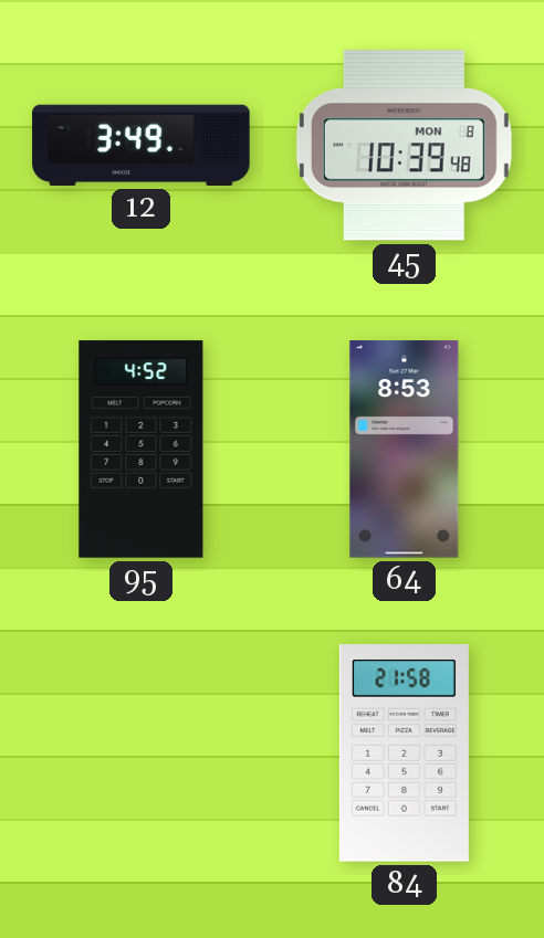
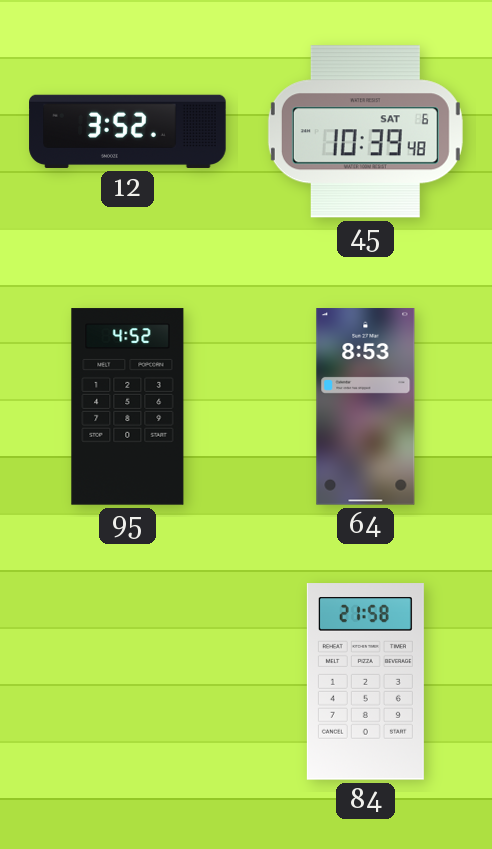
12: 3:49 -> 3:52 (128, 131)
45 date: MON 8 -> SAT 6 (365, 132)
